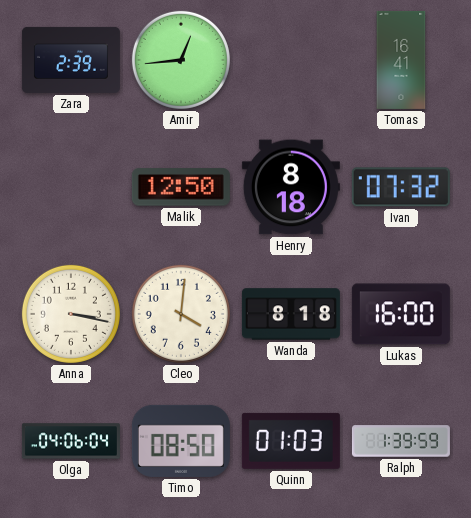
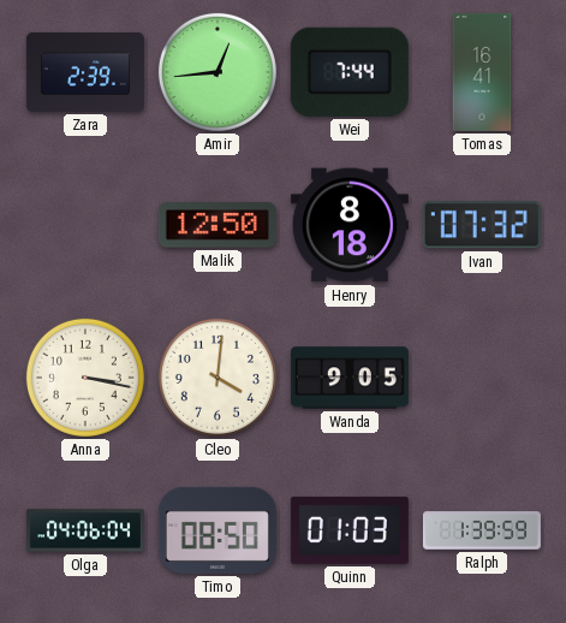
Wei: none -> 7:44 (350, 72)
Wanda: 8:18 -> 9:05 (350, 378)
Lukas: 16:00 -> none (401, 314)
